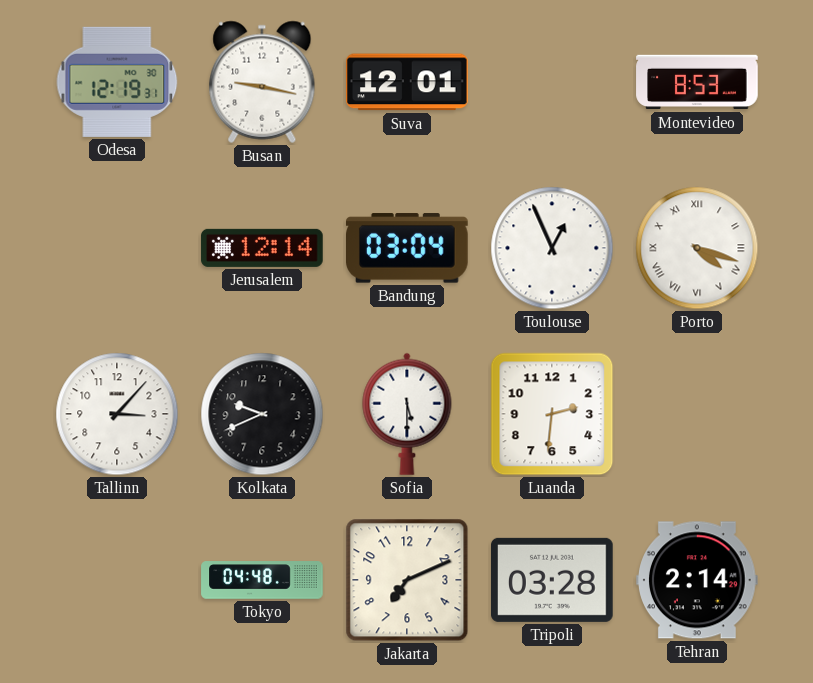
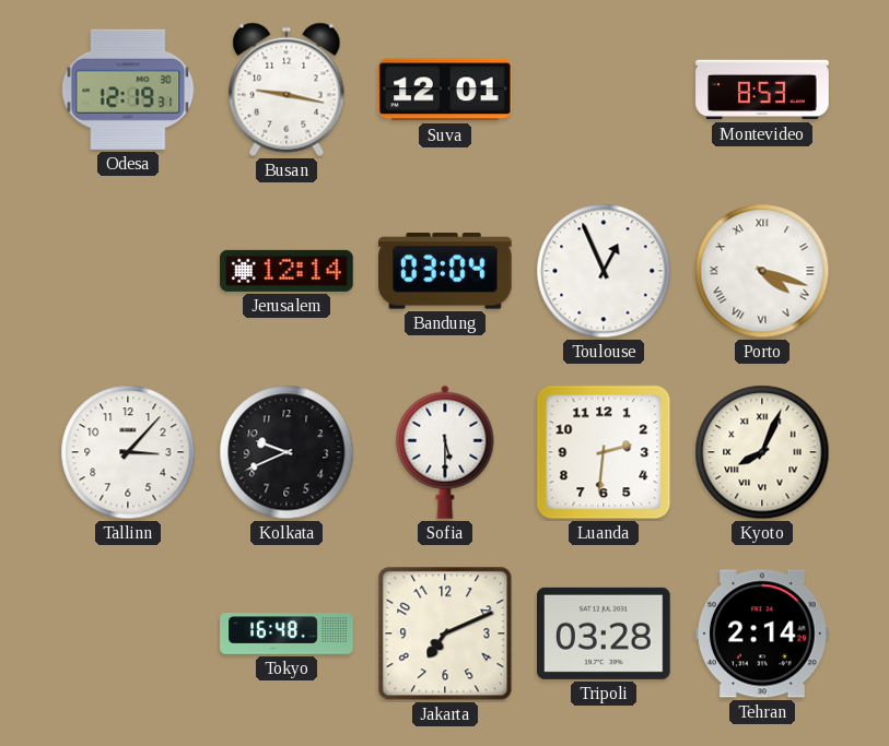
Kyoto: none -> 8:04 (762, 452)
Tokyo: 04:48 -> 16:48 (286, 633)
